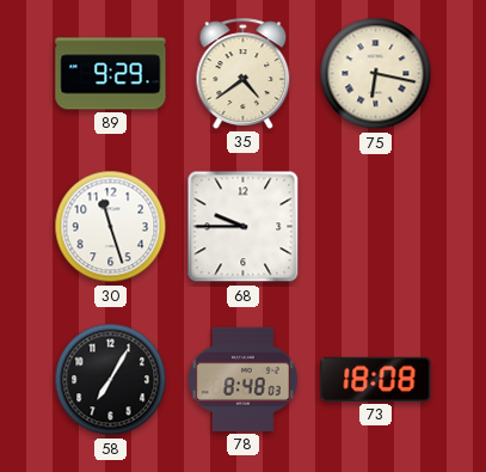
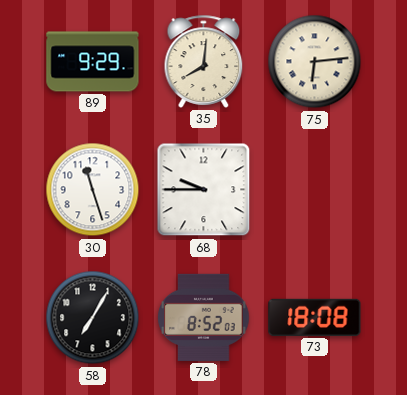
35: 4:39 -> 8:01 (204, 61)
75: 6:17 -> 6:14 (315, 62)
78: 8:48 -> 8:52 (204, 317)
